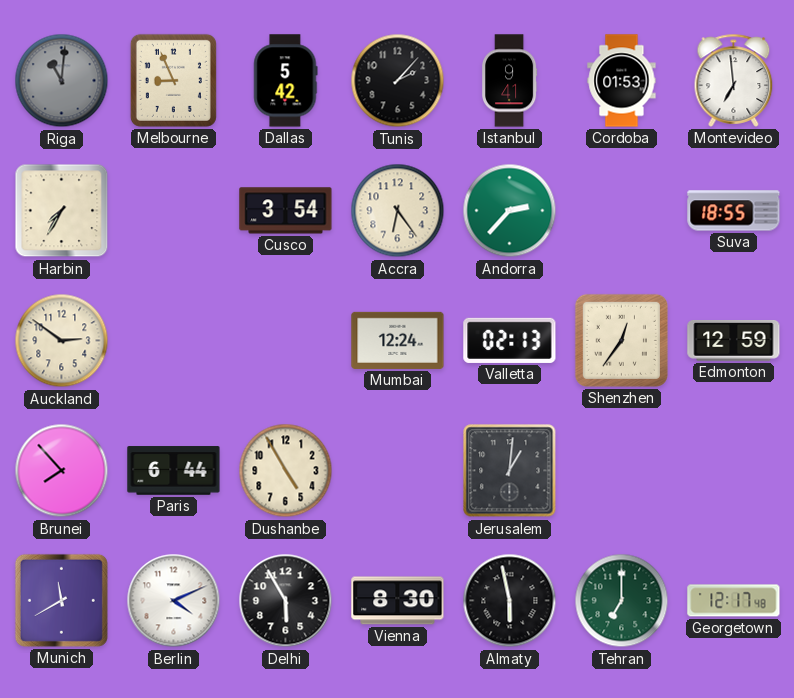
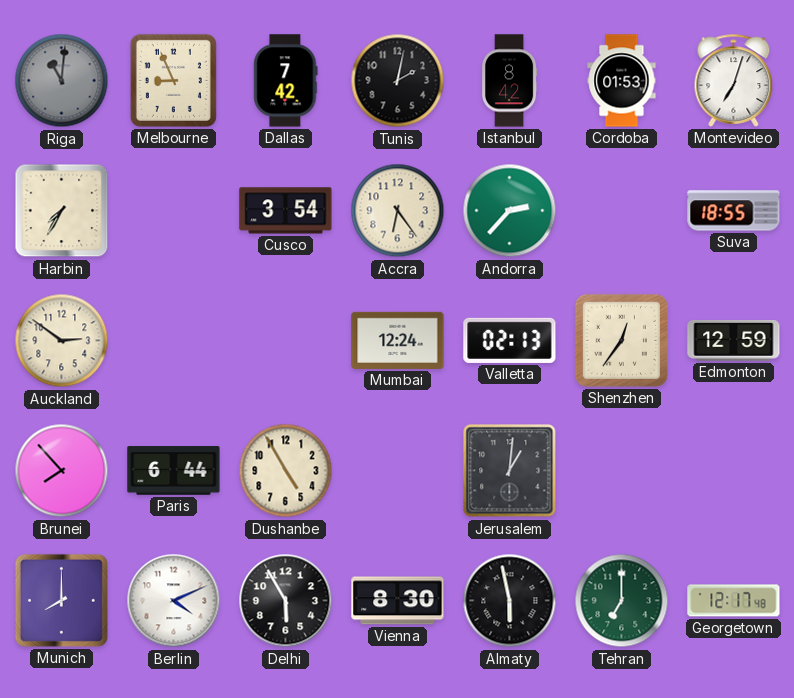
Dallas: 5:42 -> 7:42 (286, 81)
Tunis: 2:07 -> 2:02 (398, 81)
Istanbul: 9:41 -> 8:42 (509, 81)
Montevideo: 6:59 -> 7:03 (734, 80)
Munich: 11:40 -> 8:00 (61, 600)
